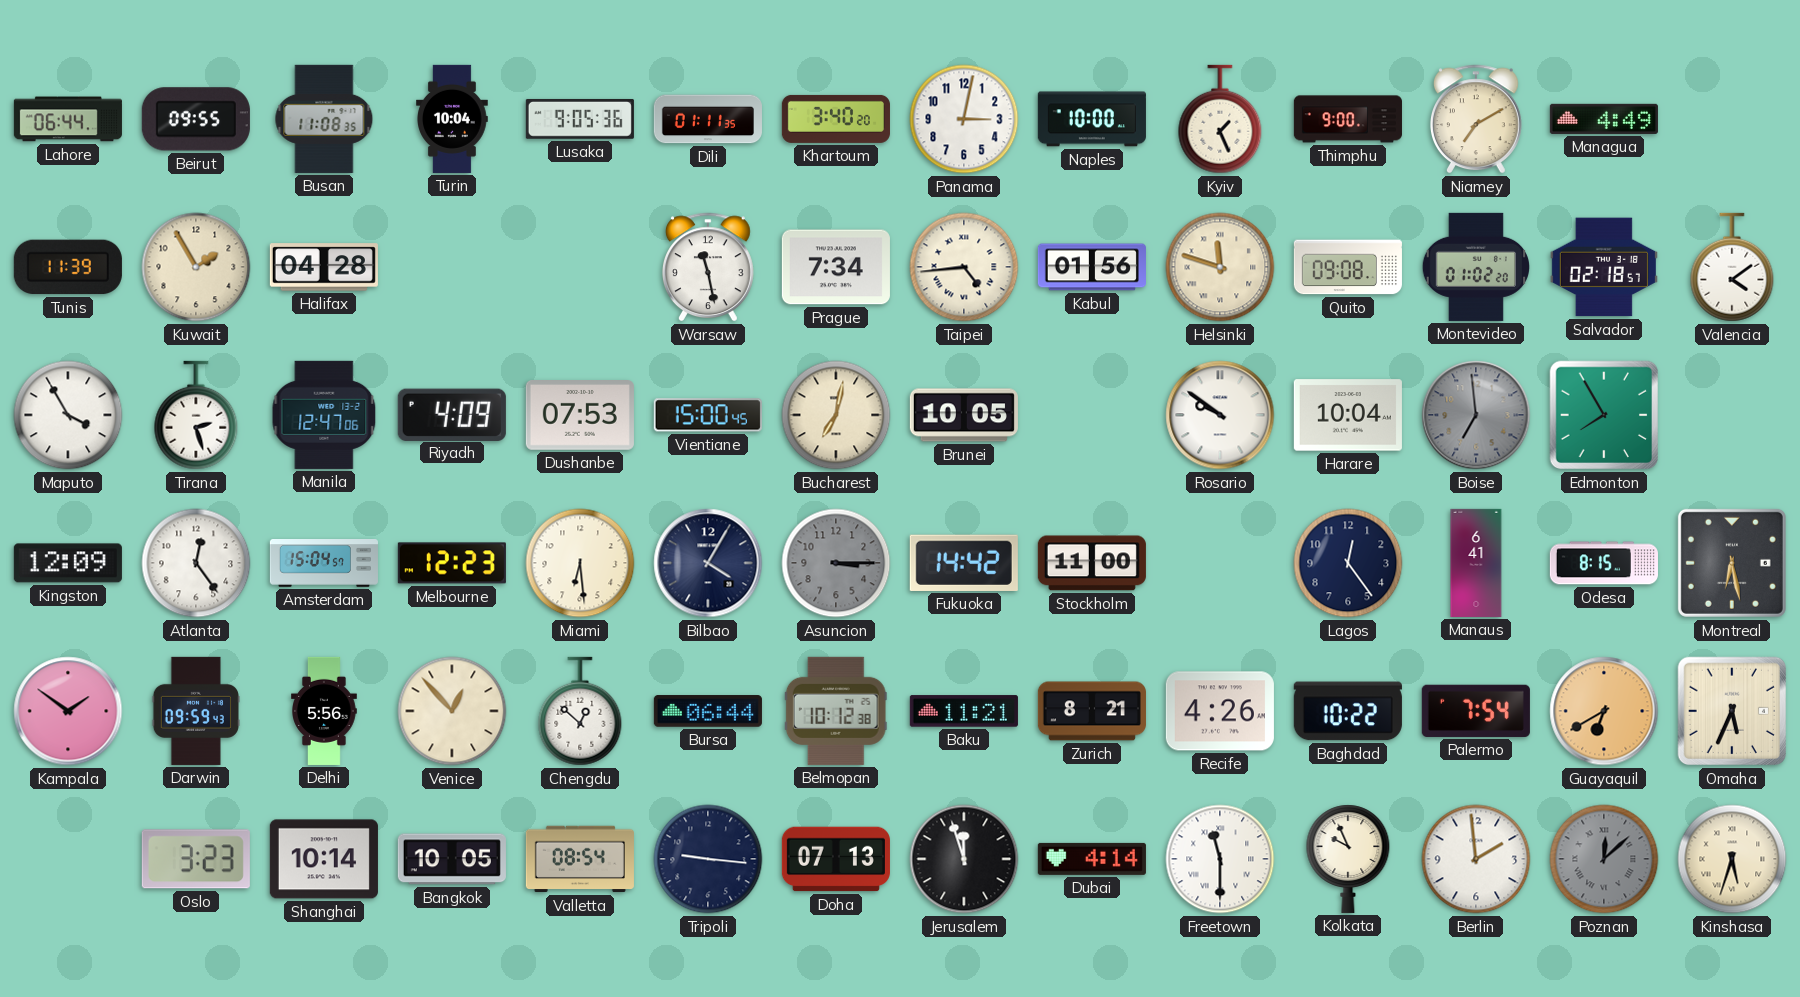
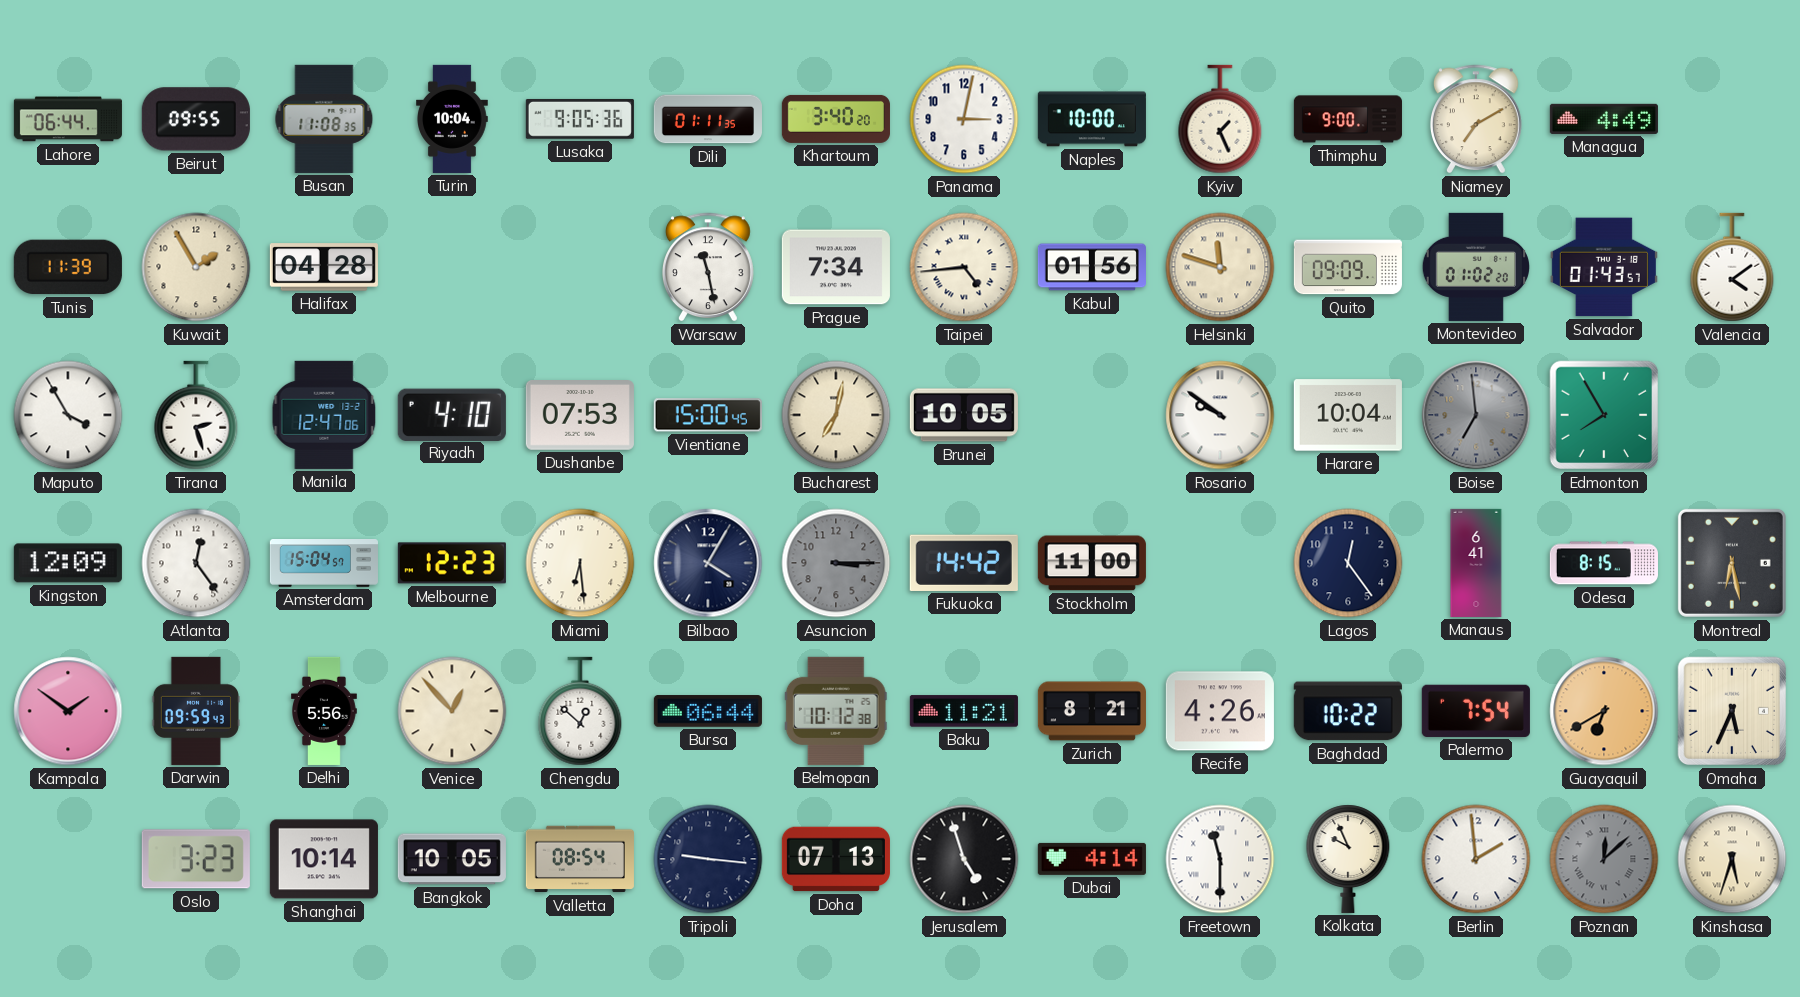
Quito: 09:08 -> 09:09 (1348, 267)
Salvador: 02:18 -> 01:43 (1604, 267)
Riyadh: 4:09 -> 4:10 (452, 414)
Jerusalem: 11:57 -> 4:57 (964, 859)
